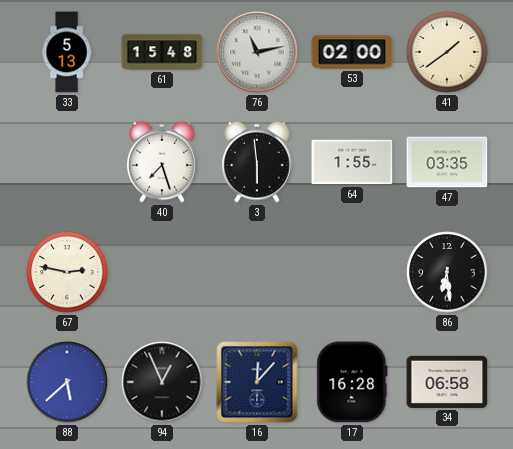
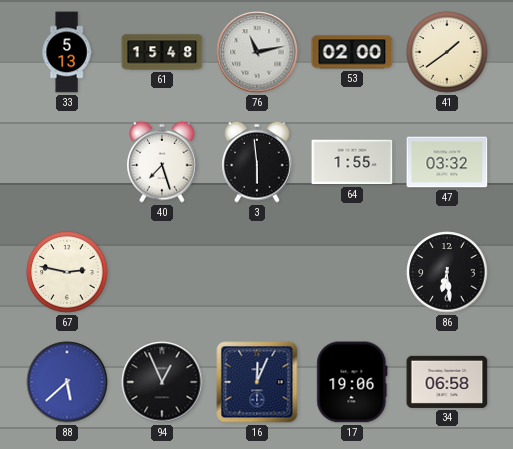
47: 03:35 -> 03:32 (447, 162)
16: 12:07 -> 12:04 (257, 382)
17: 16:28 -> 19:06 (352, 382)
